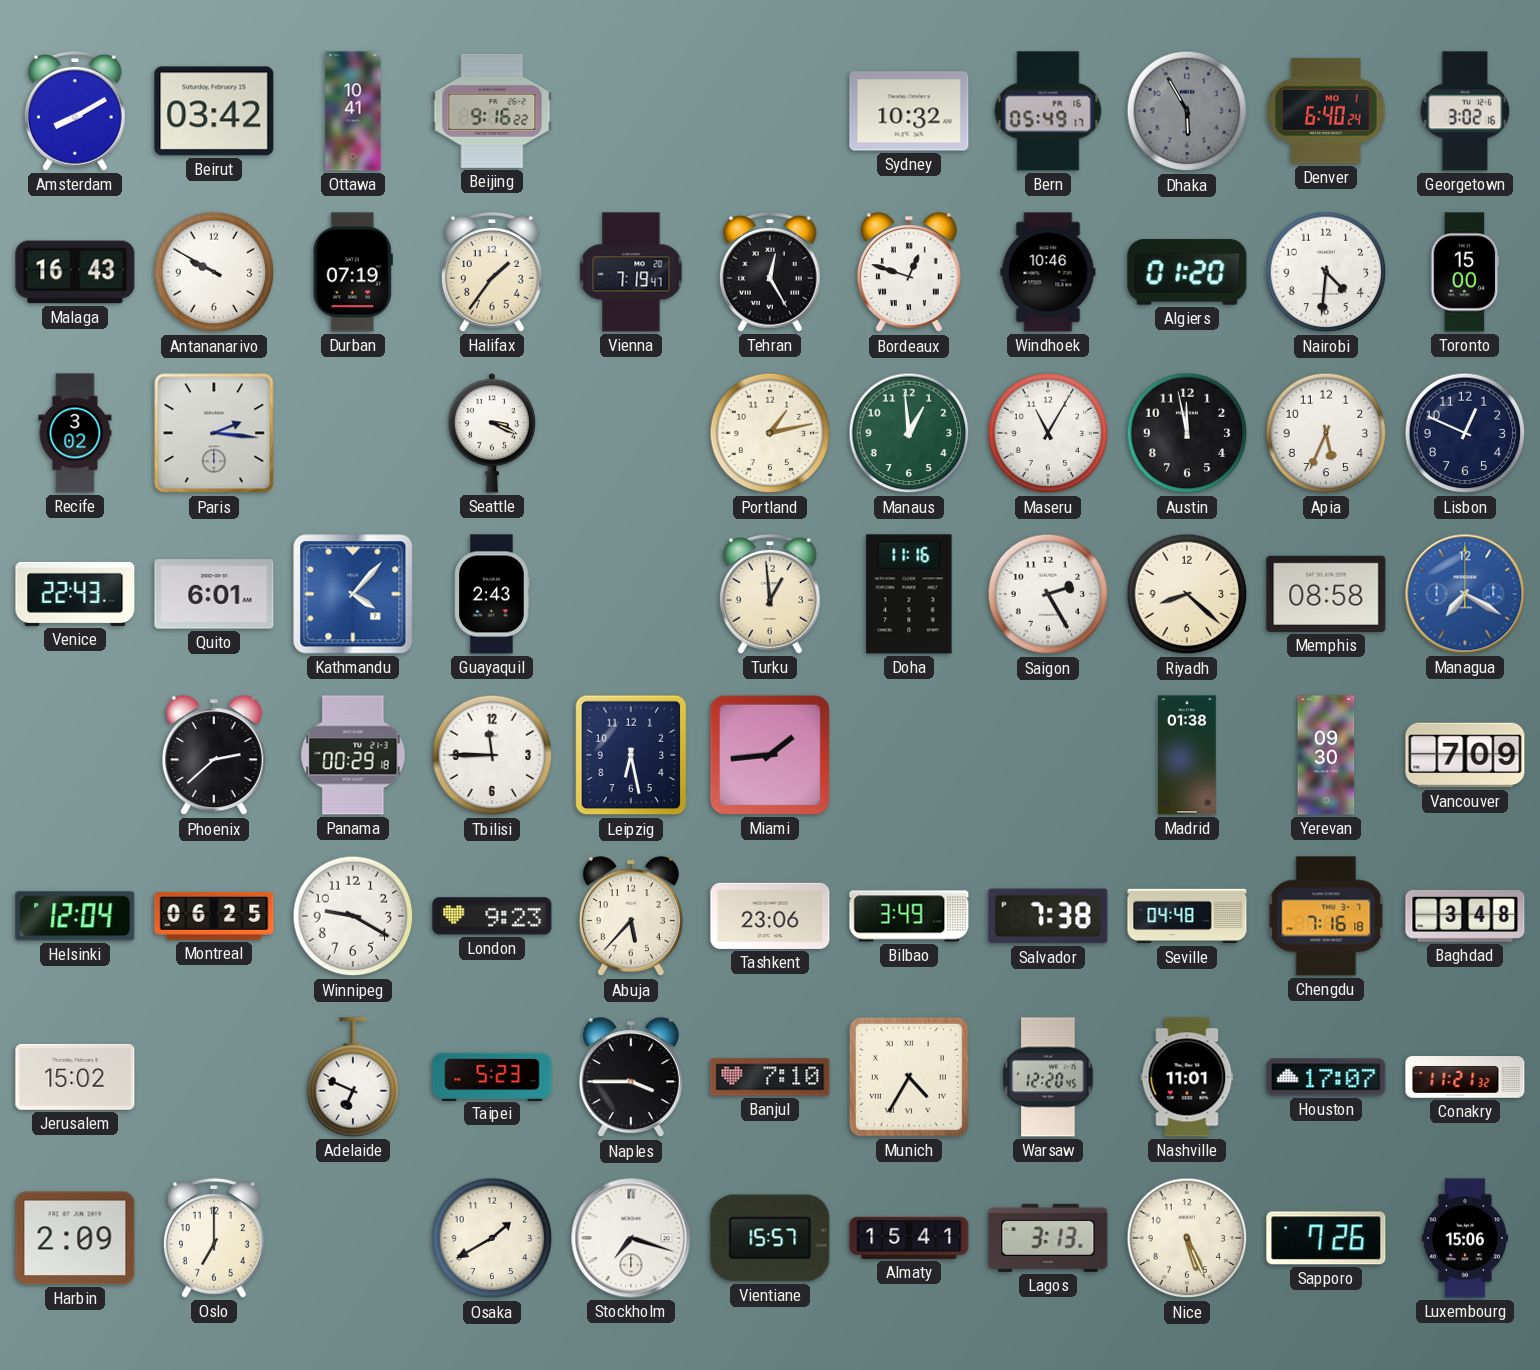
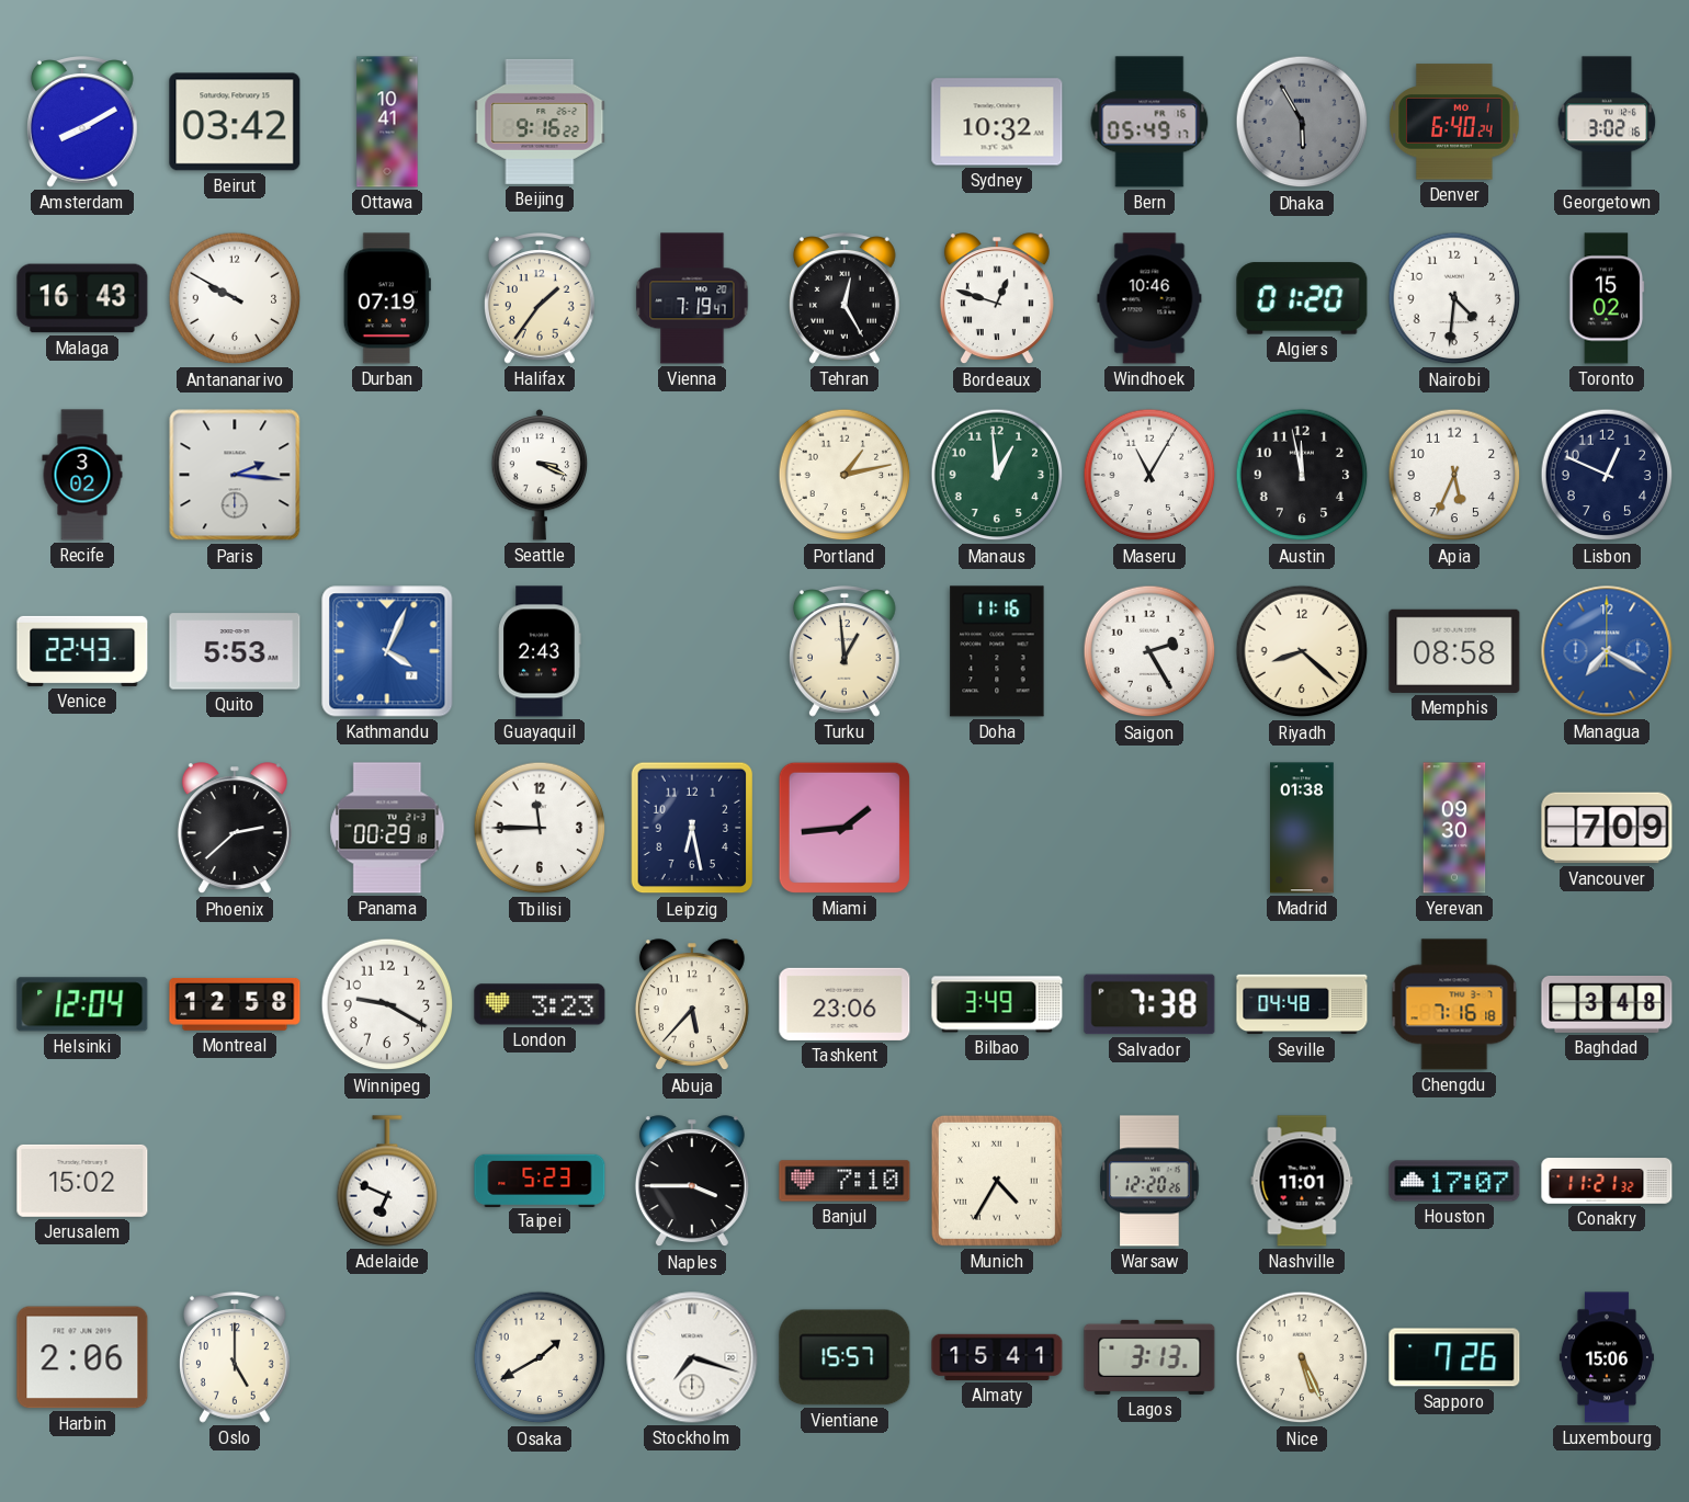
Toronto: 15:00 -> 15:02 (1607, 298)
Quito: 6:01 -> 5:53 (235, 651)
Kathmandu: 4:07 -> 4:04 (387, 651)
Montreal: 06:25 -> 12:58 (235, 1005)
London: 9:23 -> 3:23 (540, 1004)
Warsaw: 12:20:45 -> 12:20:26 (1149, 1181)
Harbin: 2:09 -> 2:06 (82, 1357)
Oslo: 7:00 -> 5:00 (236, 1357)
